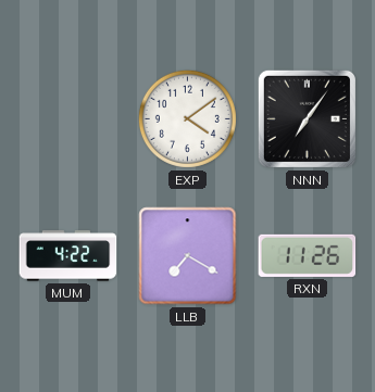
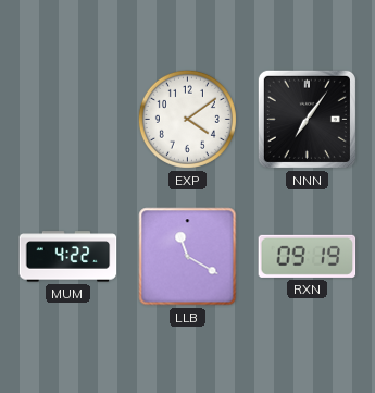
LLB: 7:20 -> 11:20 (188, 257)
RXN: 11:26 -> 09:19 (308, 256)
